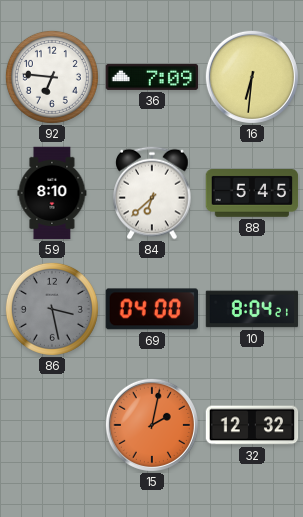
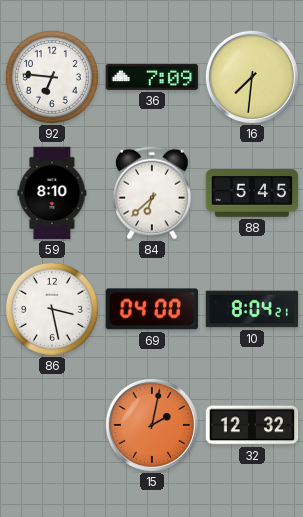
16: 6:31 -> 7:31 (252, 77)
86 dial: grey -> white (52, 309)
